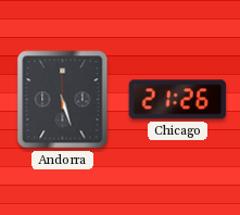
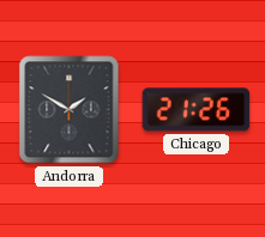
Andorra: 5:27 -> 1:50 (70, 110)
